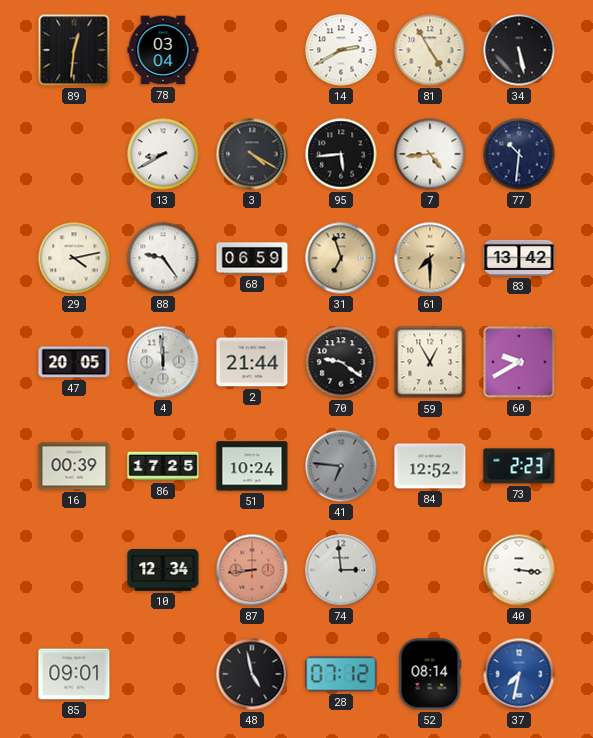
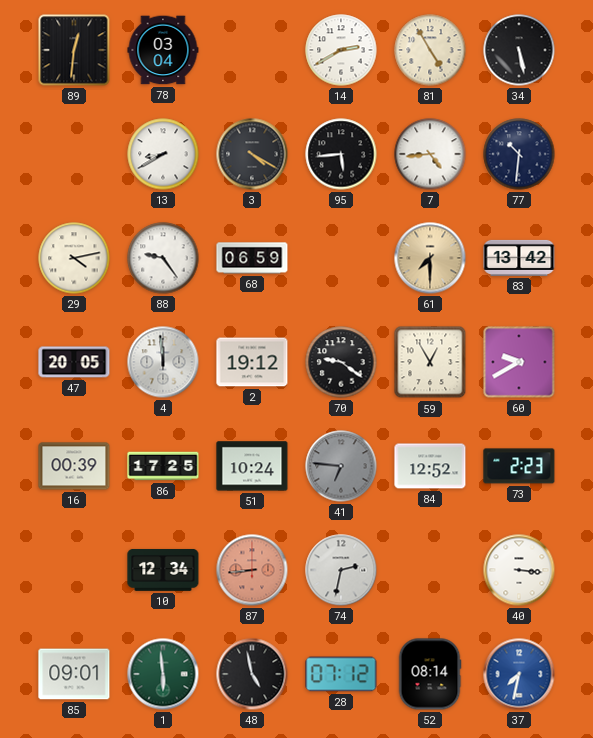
31: 6:57 -> none (341, 258)
2: 21:44 -> 19:12 (252, 362)
74: 2:59 -> 2:32 (341, 570)
1: none -> 5:59 (163, 674)
